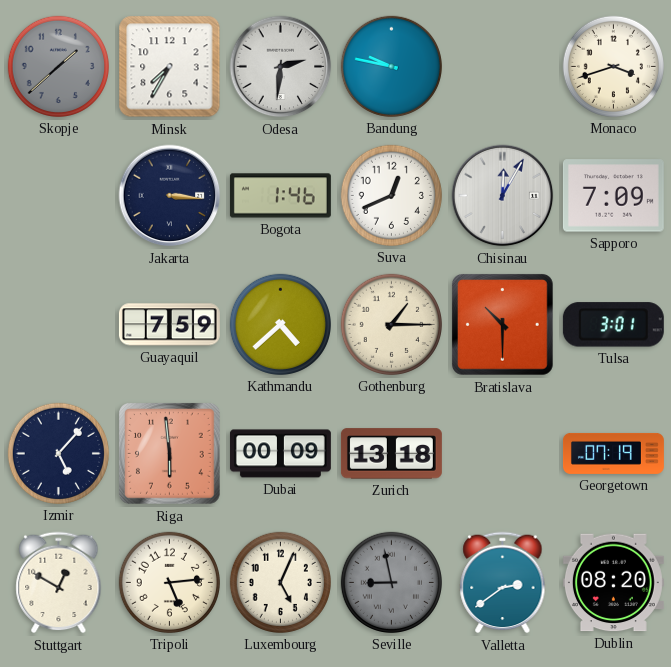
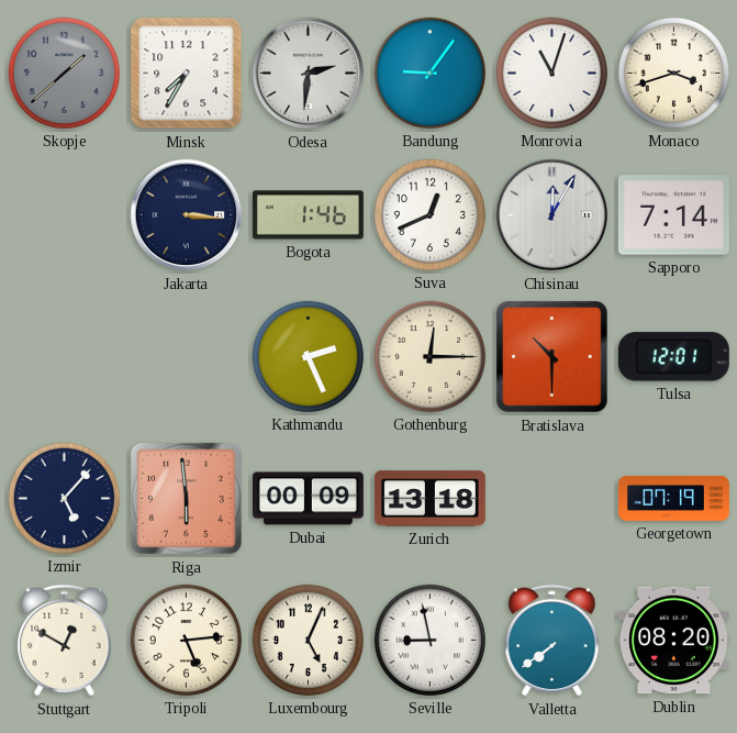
Bandung: 9:47 -> 9:06 (429, 73)
Monrovia: none -> 11:03 (551, 73)
Sapporo: 7:09 -> 7:14 (673, 215)
Guayaquil: 7:59 -> none (169, 325)
Kathmandu: 4:38 -> 2:26 (308, 356)
Gothenburg: 1:15 -> 12:15 (429, 356)
Tulsa: 3:01 -> 12:01 (673, 357)
Seville dial: grey -> white (429, 640)
Valletta: 2:39 -> 7:39 (552, 641)
